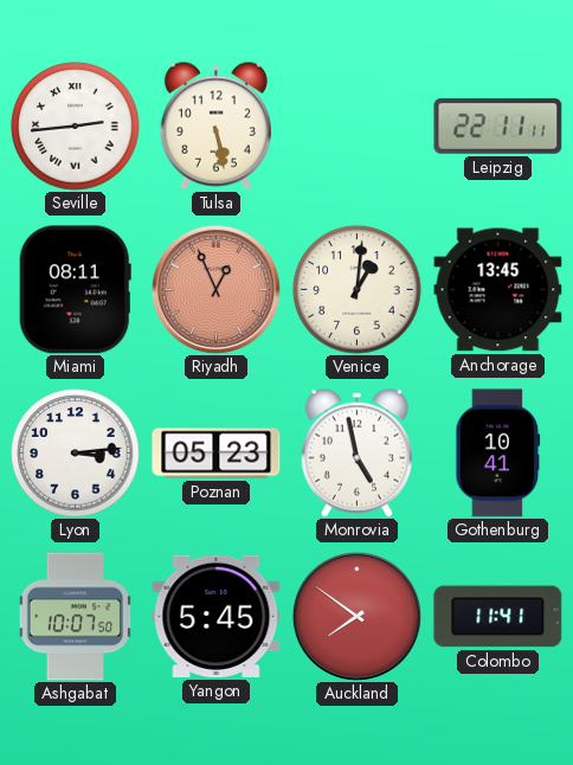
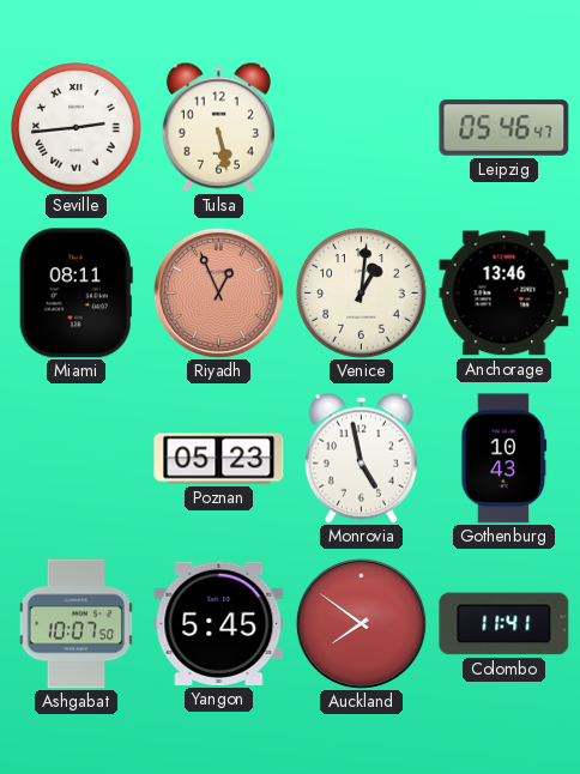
Leipzig: 22:11 -> 05:46 (505, 128)
Anchorage: 13:45 -> 13:46 (505, 294)
Lyon: 3:14 -> none (76, 454)
Gothenburg: 10:41 -> 10:43 (505, 459)
